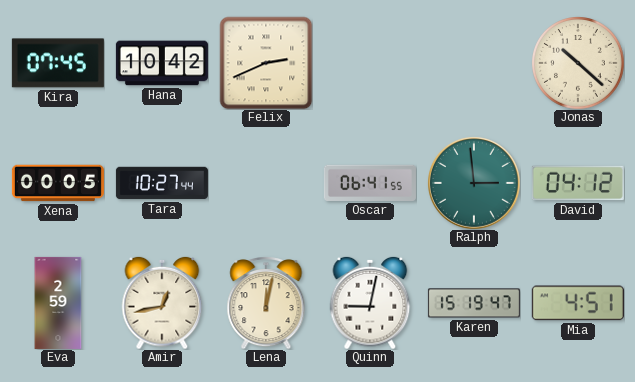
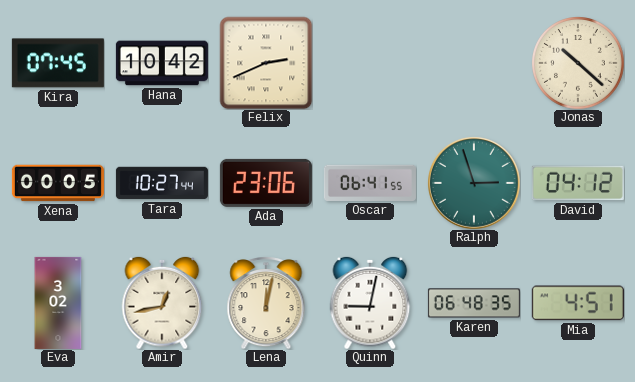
Ada: none -> 23:06 (266, 183)
Ralph: 2:59 -> 2:57 (474, 183)
Eva: 2:59 -> 3:02 (58, 303)
Karen: 15:19 -> 06:48 (474, 303)
